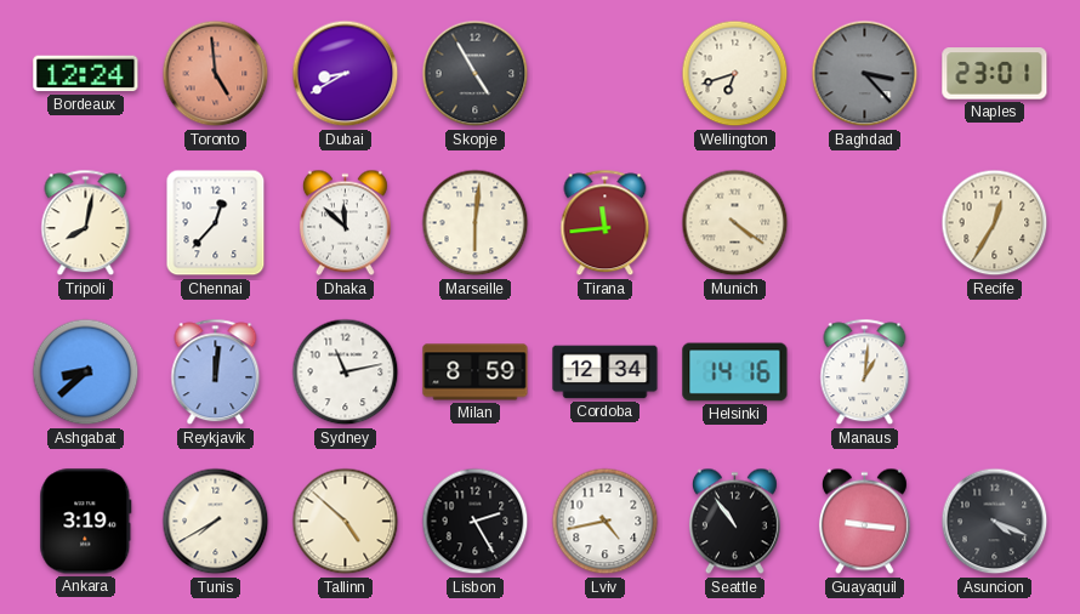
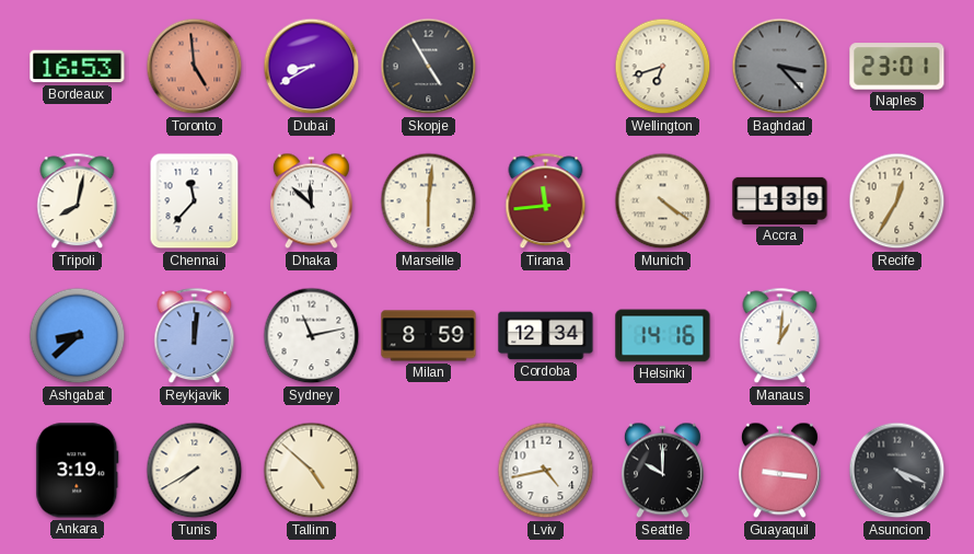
Bordeaux: 12:24 -> 16:53 (78, 67)
Chennai: 12:37 -> 11:37 (195, 201)
Accra: none -> 1:39 (780, 200)
Lisbon: 2:25 -> none (476, 522)
Seattle: 10:54 -> 10:00 (662, 471)
